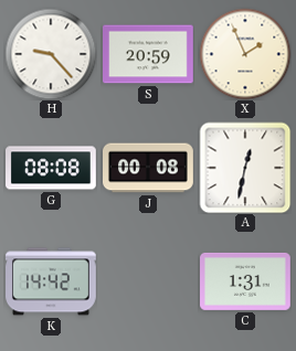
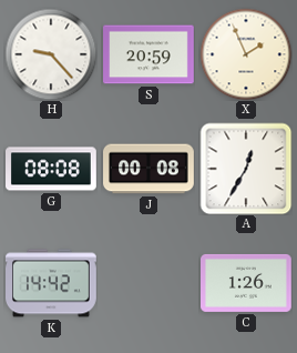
A: 12:32 -> 12:35 (246, 169)
C: 1:31 -> 1:26 (247, 283)
